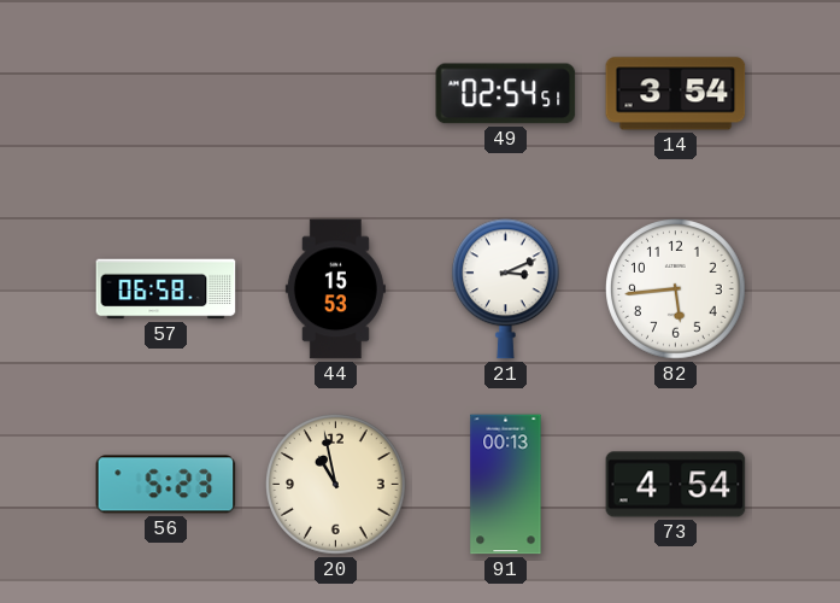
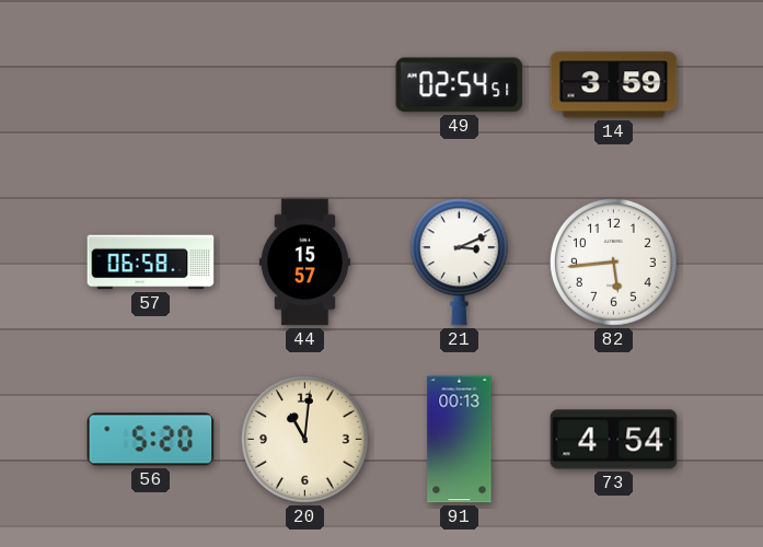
14: 3:54 -> 3:59 (614, 85)
44: 15:53 -> 15:57 (304, 263)
56: 5:23 -> 5:20 (151, 440)
20: 10:58 -> 11:01 (305, 440)
